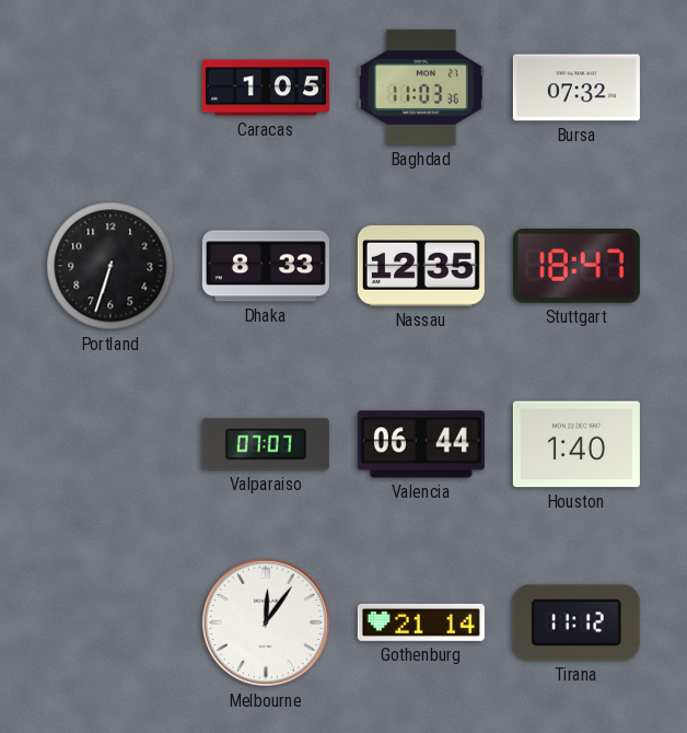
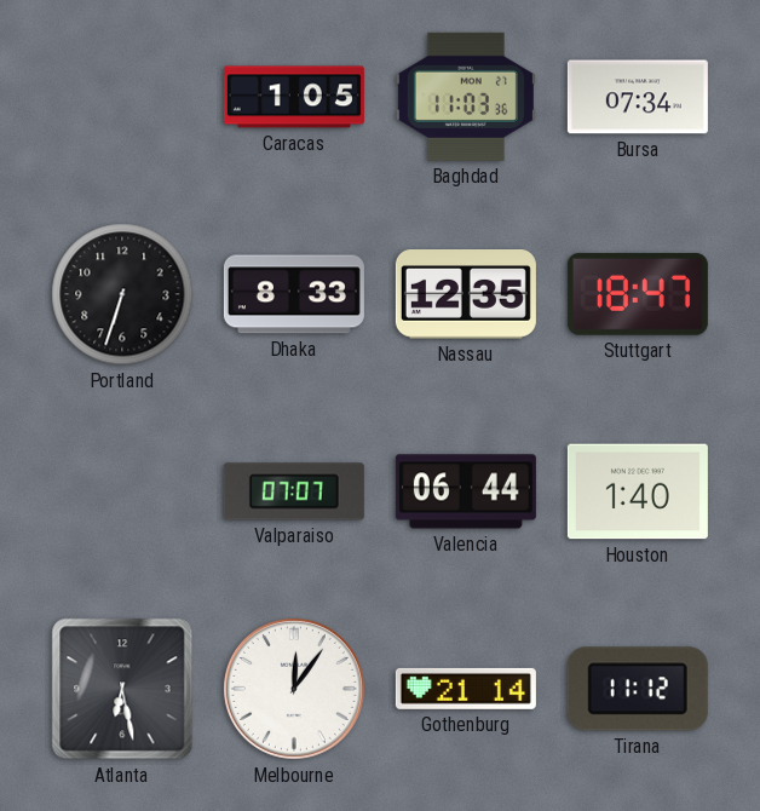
Bursa: 07:32 -> 07:34 (638, 97)
Atlanta: none -> 6:28 (122, 689)
